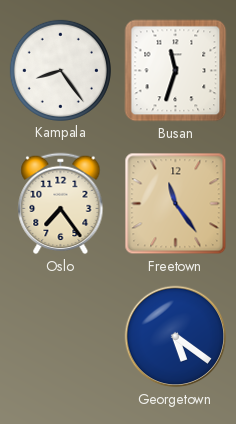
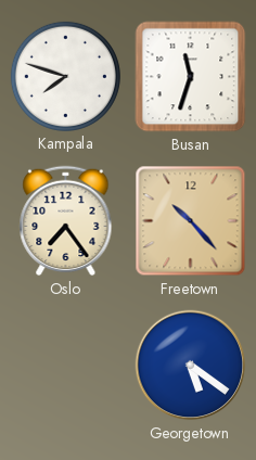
Kampala: 8:24 -> 7:48 (65, 76)
Freetown: 11:24 -> 10:23 (191, 221)
